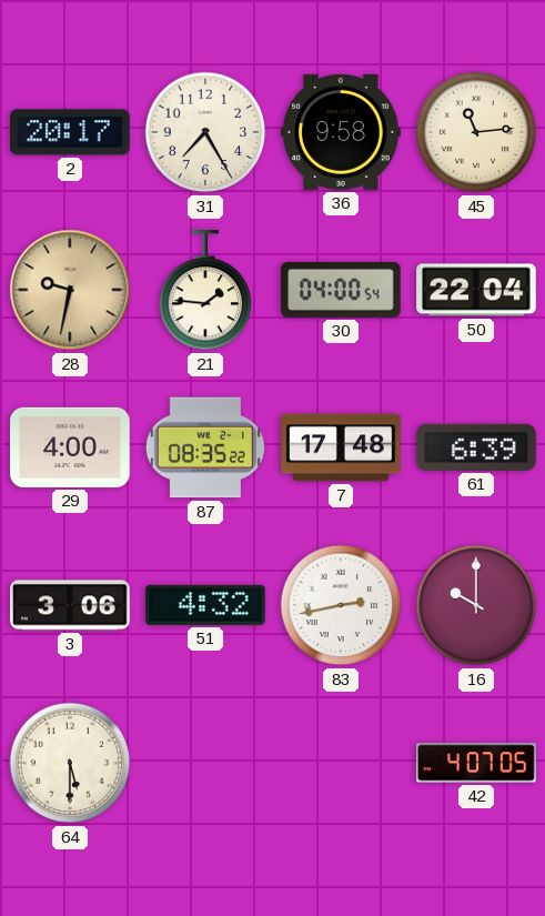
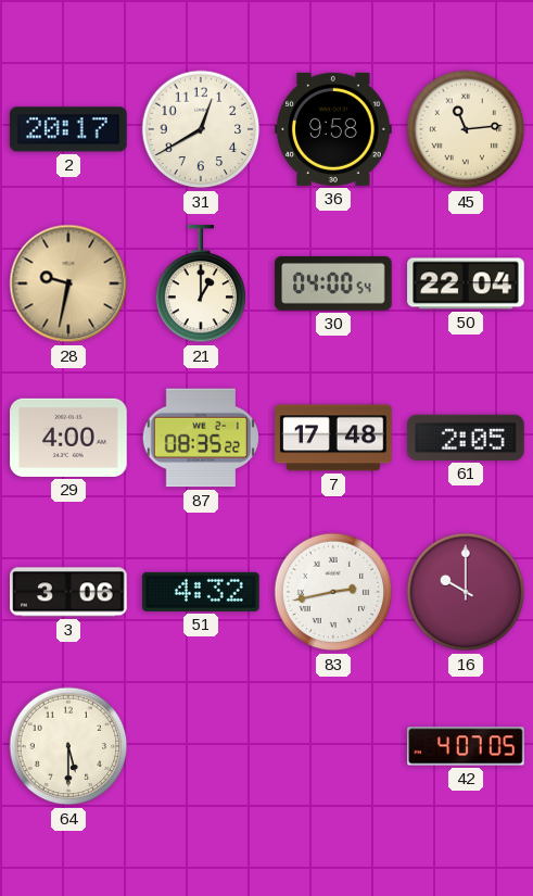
31: 7:25 -> 12:40 (201, 129)
21: 1:46 -> 1:00 (201, 285)
61: 6:39 -> 2:05 (466, 438)
